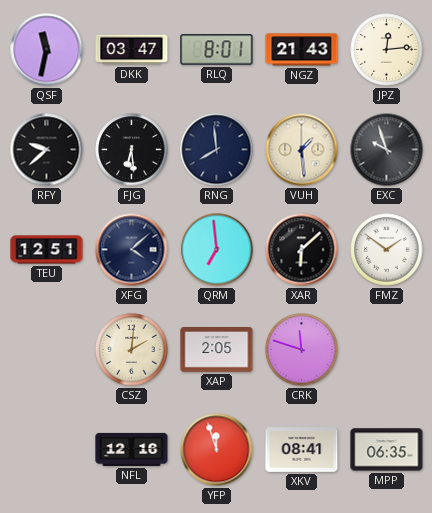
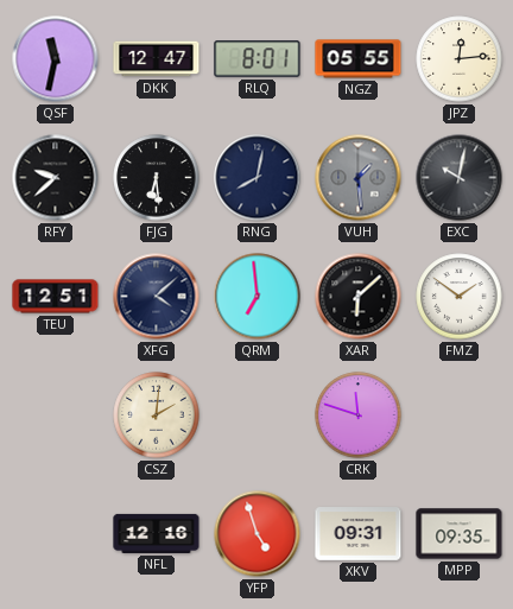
DKK: 03:47 -> 12:47 (157, 59)
NGZ: 21:43 -> 05:55 (359, 59)
RNG: 7:59 -> 8:02 (258, 178)
VUH dial: cream -> grey (359, 178)
EXC: 9:57 -> 10:02 (460, 178)
XAP: 2:05 -> none (217, 350)
YFP: 11:57 -> 4:57 (258, 534)
XKV: 08:41 -> 09:31 (359, 534)
MPP: 06:35 -> 09:35 (460, 534)
